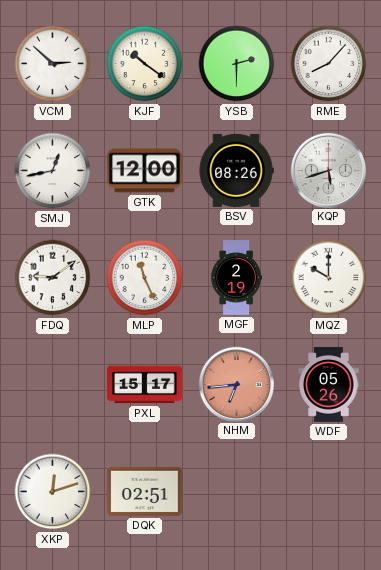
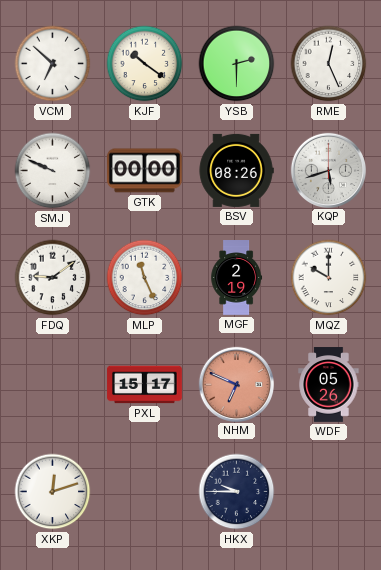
VCM: 2:52 -> 6:52 (53, 64)
RME: 8:07 -> 12:26 (329, 64)
SMJ: 12:43 -> 9:49 (53, 171)
GTK: 12:00 -> 00:00 (144, 171)
NHM: 6:44 -> 6:49 (236, 384)
DQK: 02:51 -> none (145, 491)
HKX: none -> 9:45 (237, 492)
